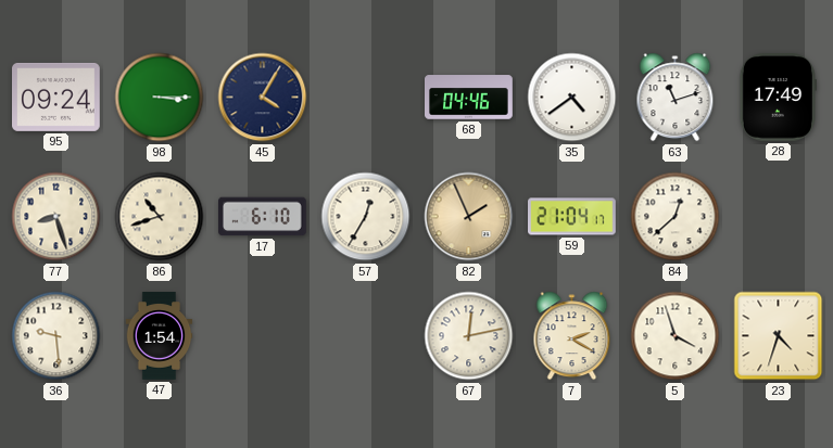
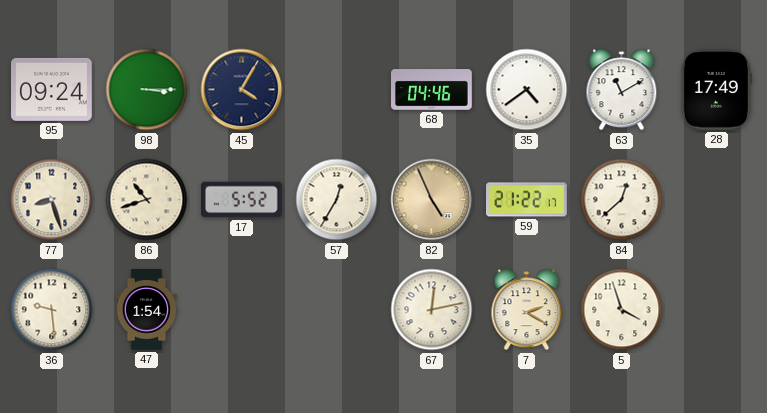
63: 11:12 -> 11:10 (622, 90)
17: 6:10 -> 5:52 (242, 200)
82: 1:56 -> 4:56 (432, 200)
59: 21:04 -> 21:22 (527, 200)
23: 4:33 -> none (779, 336)
